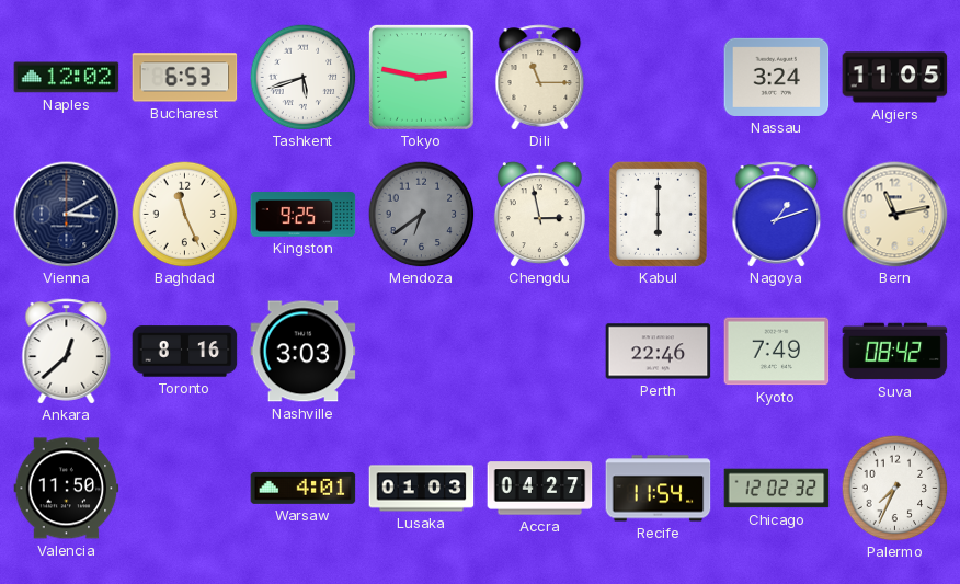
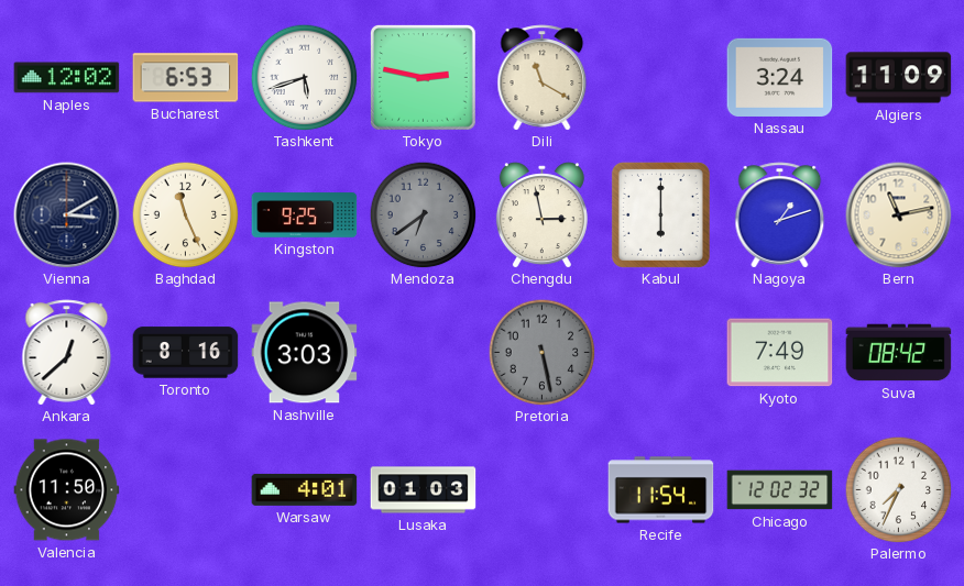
Dili: 11:15 -> 11:20 (543, 78)
Algiers: 11:05 -> 11:09 (899, 78)
Pretoria: none -> 5:28 (541, 352)
Perth: 22:46 -> none (659, 352)
Accra: 04:27 -> none (540, 489)
